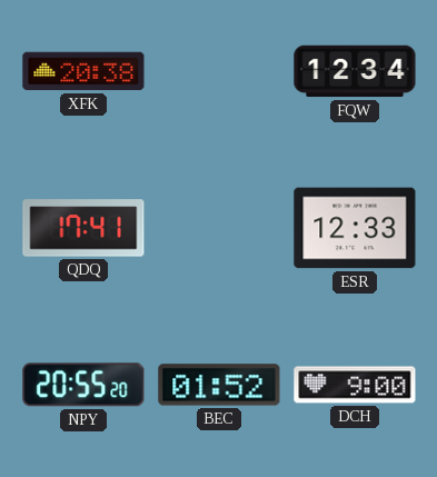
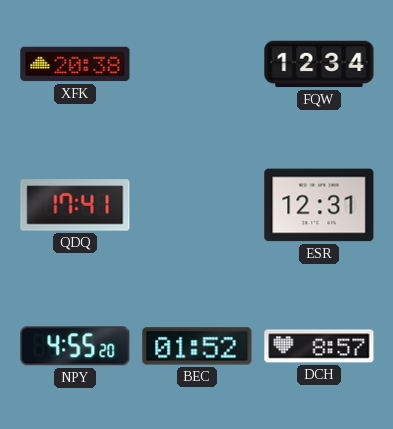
ESR: 12:33 -> 12:31 (319, 205)
NPY: 20:55 -> 4:55 (75, 346)
DCH: 9:00 -> 8:57 (319, 346)
